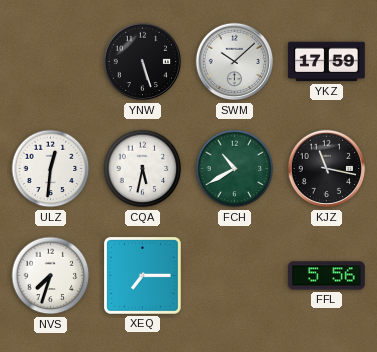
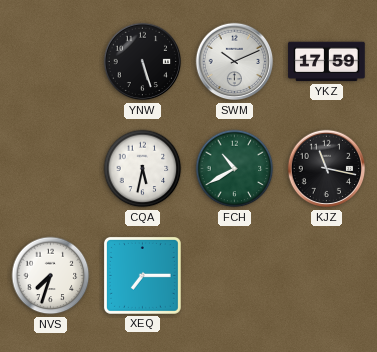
SWM: 10:08 -> 10:11 (235, 62)
ULZ: 12:31 -> none (51, 169)
FFL: 5:56 -> none (327, 276)
